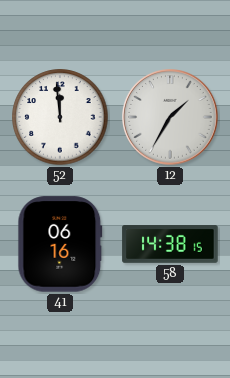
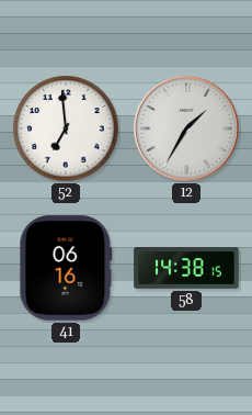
52: 11:59 -> 6:59 (66, 128)
